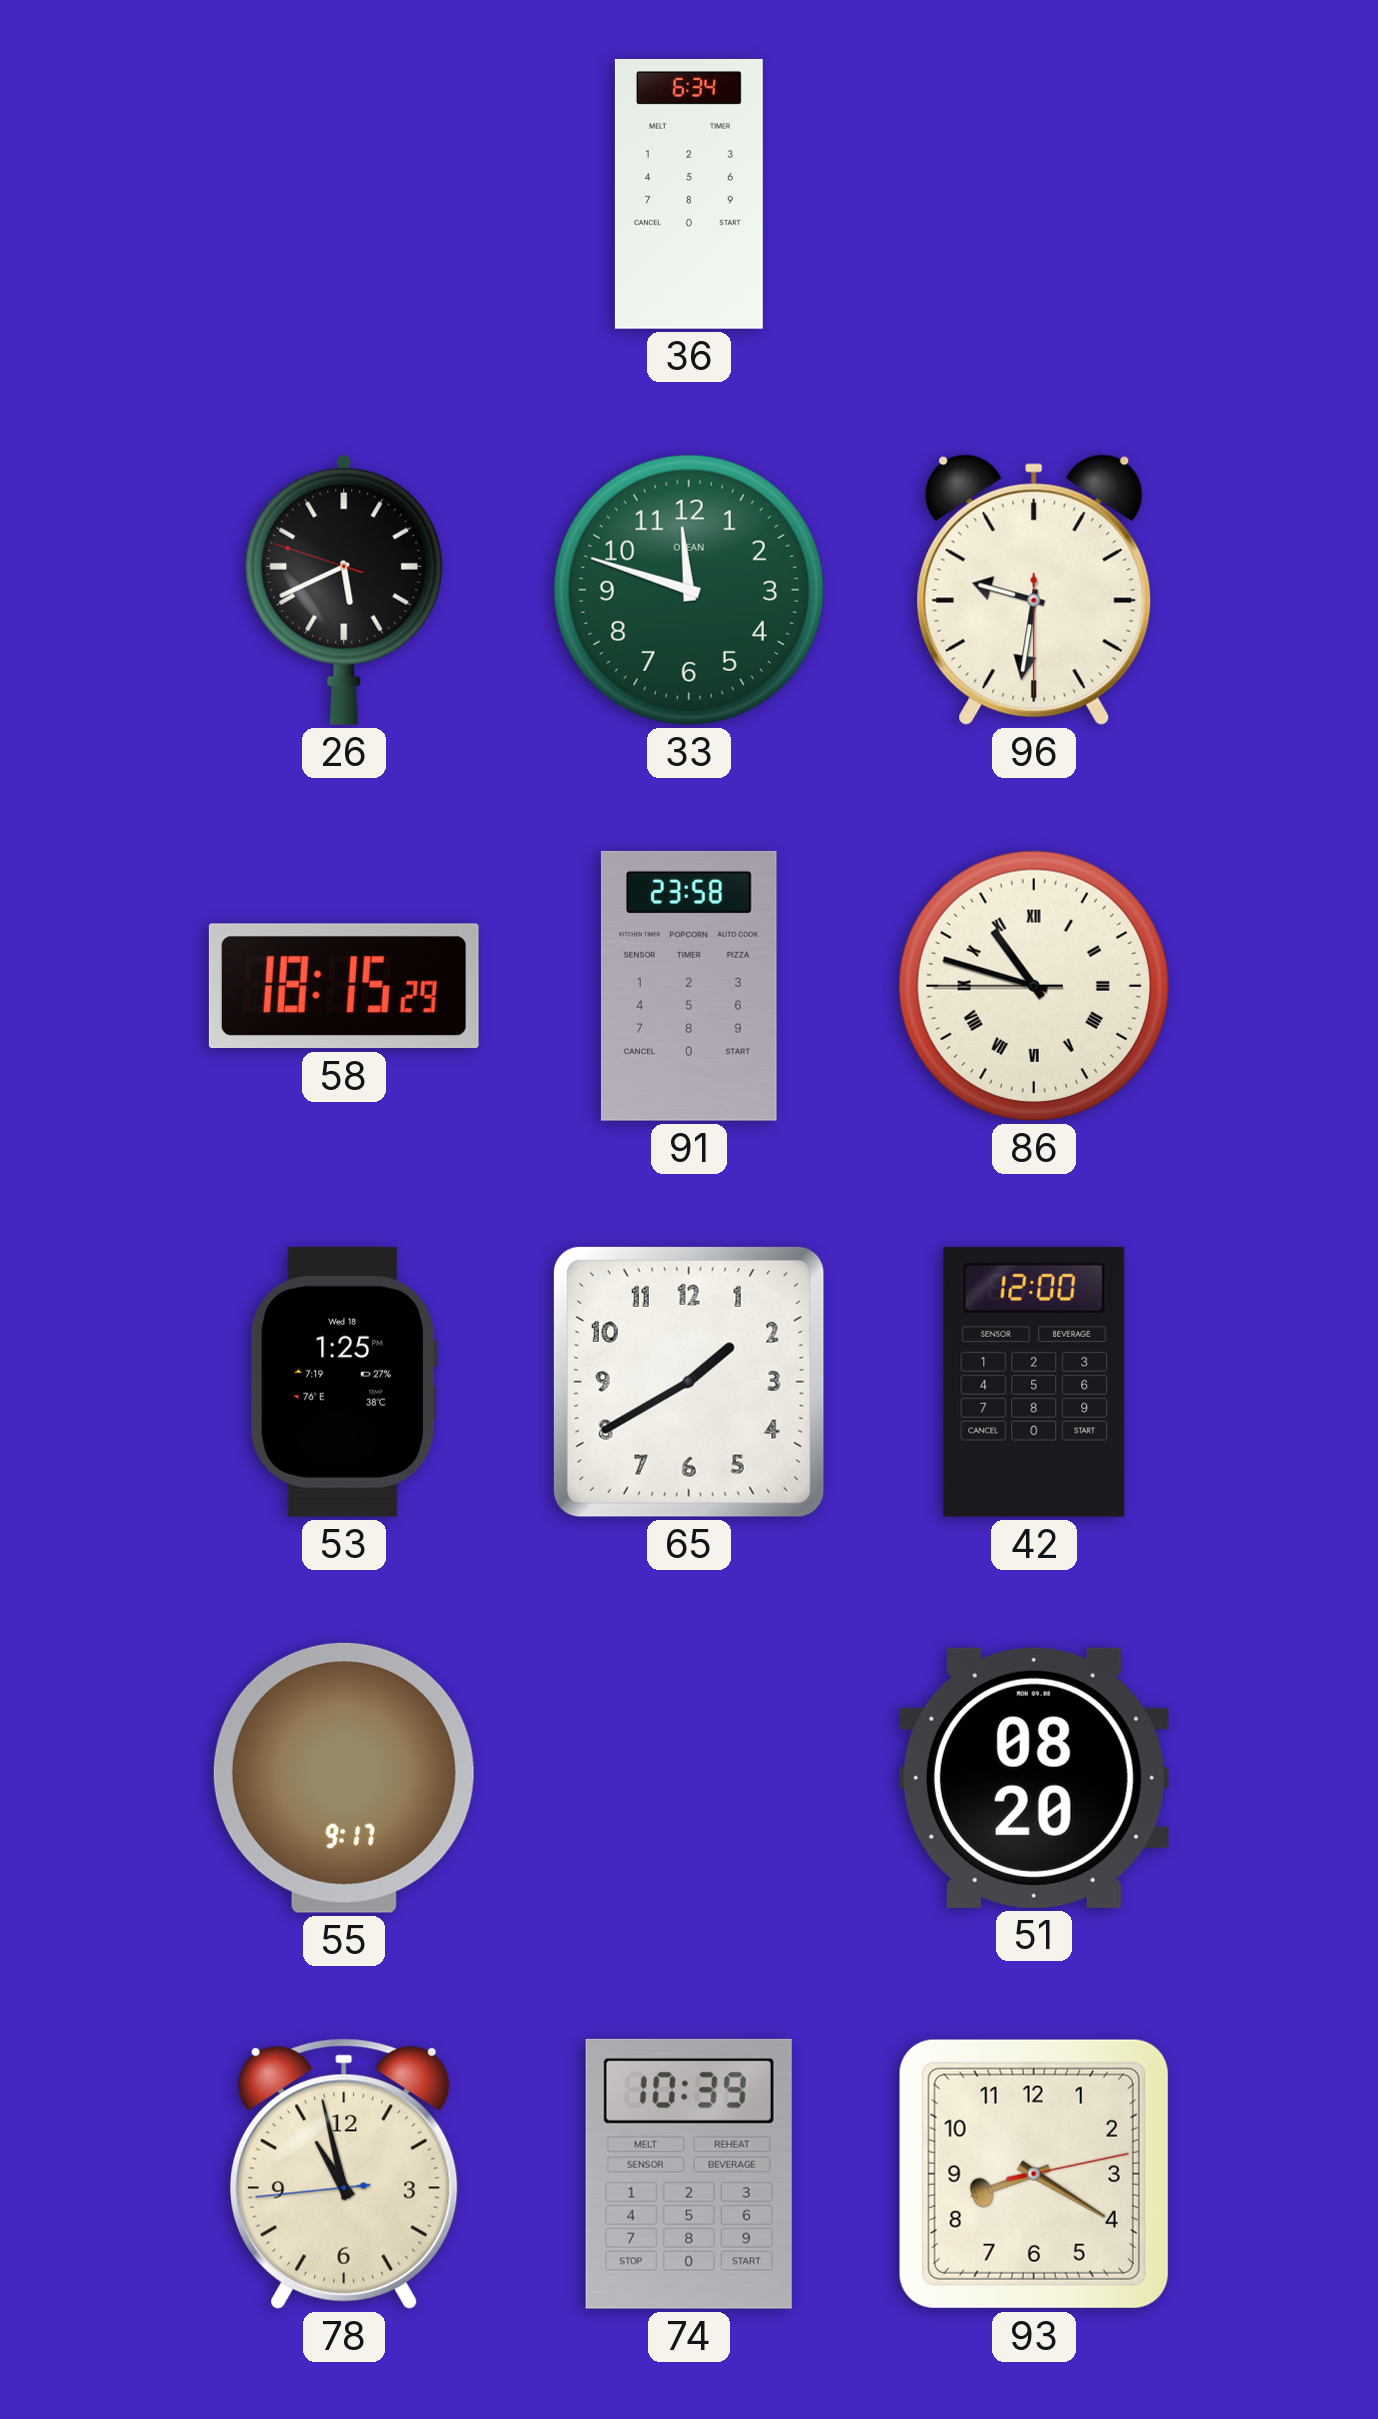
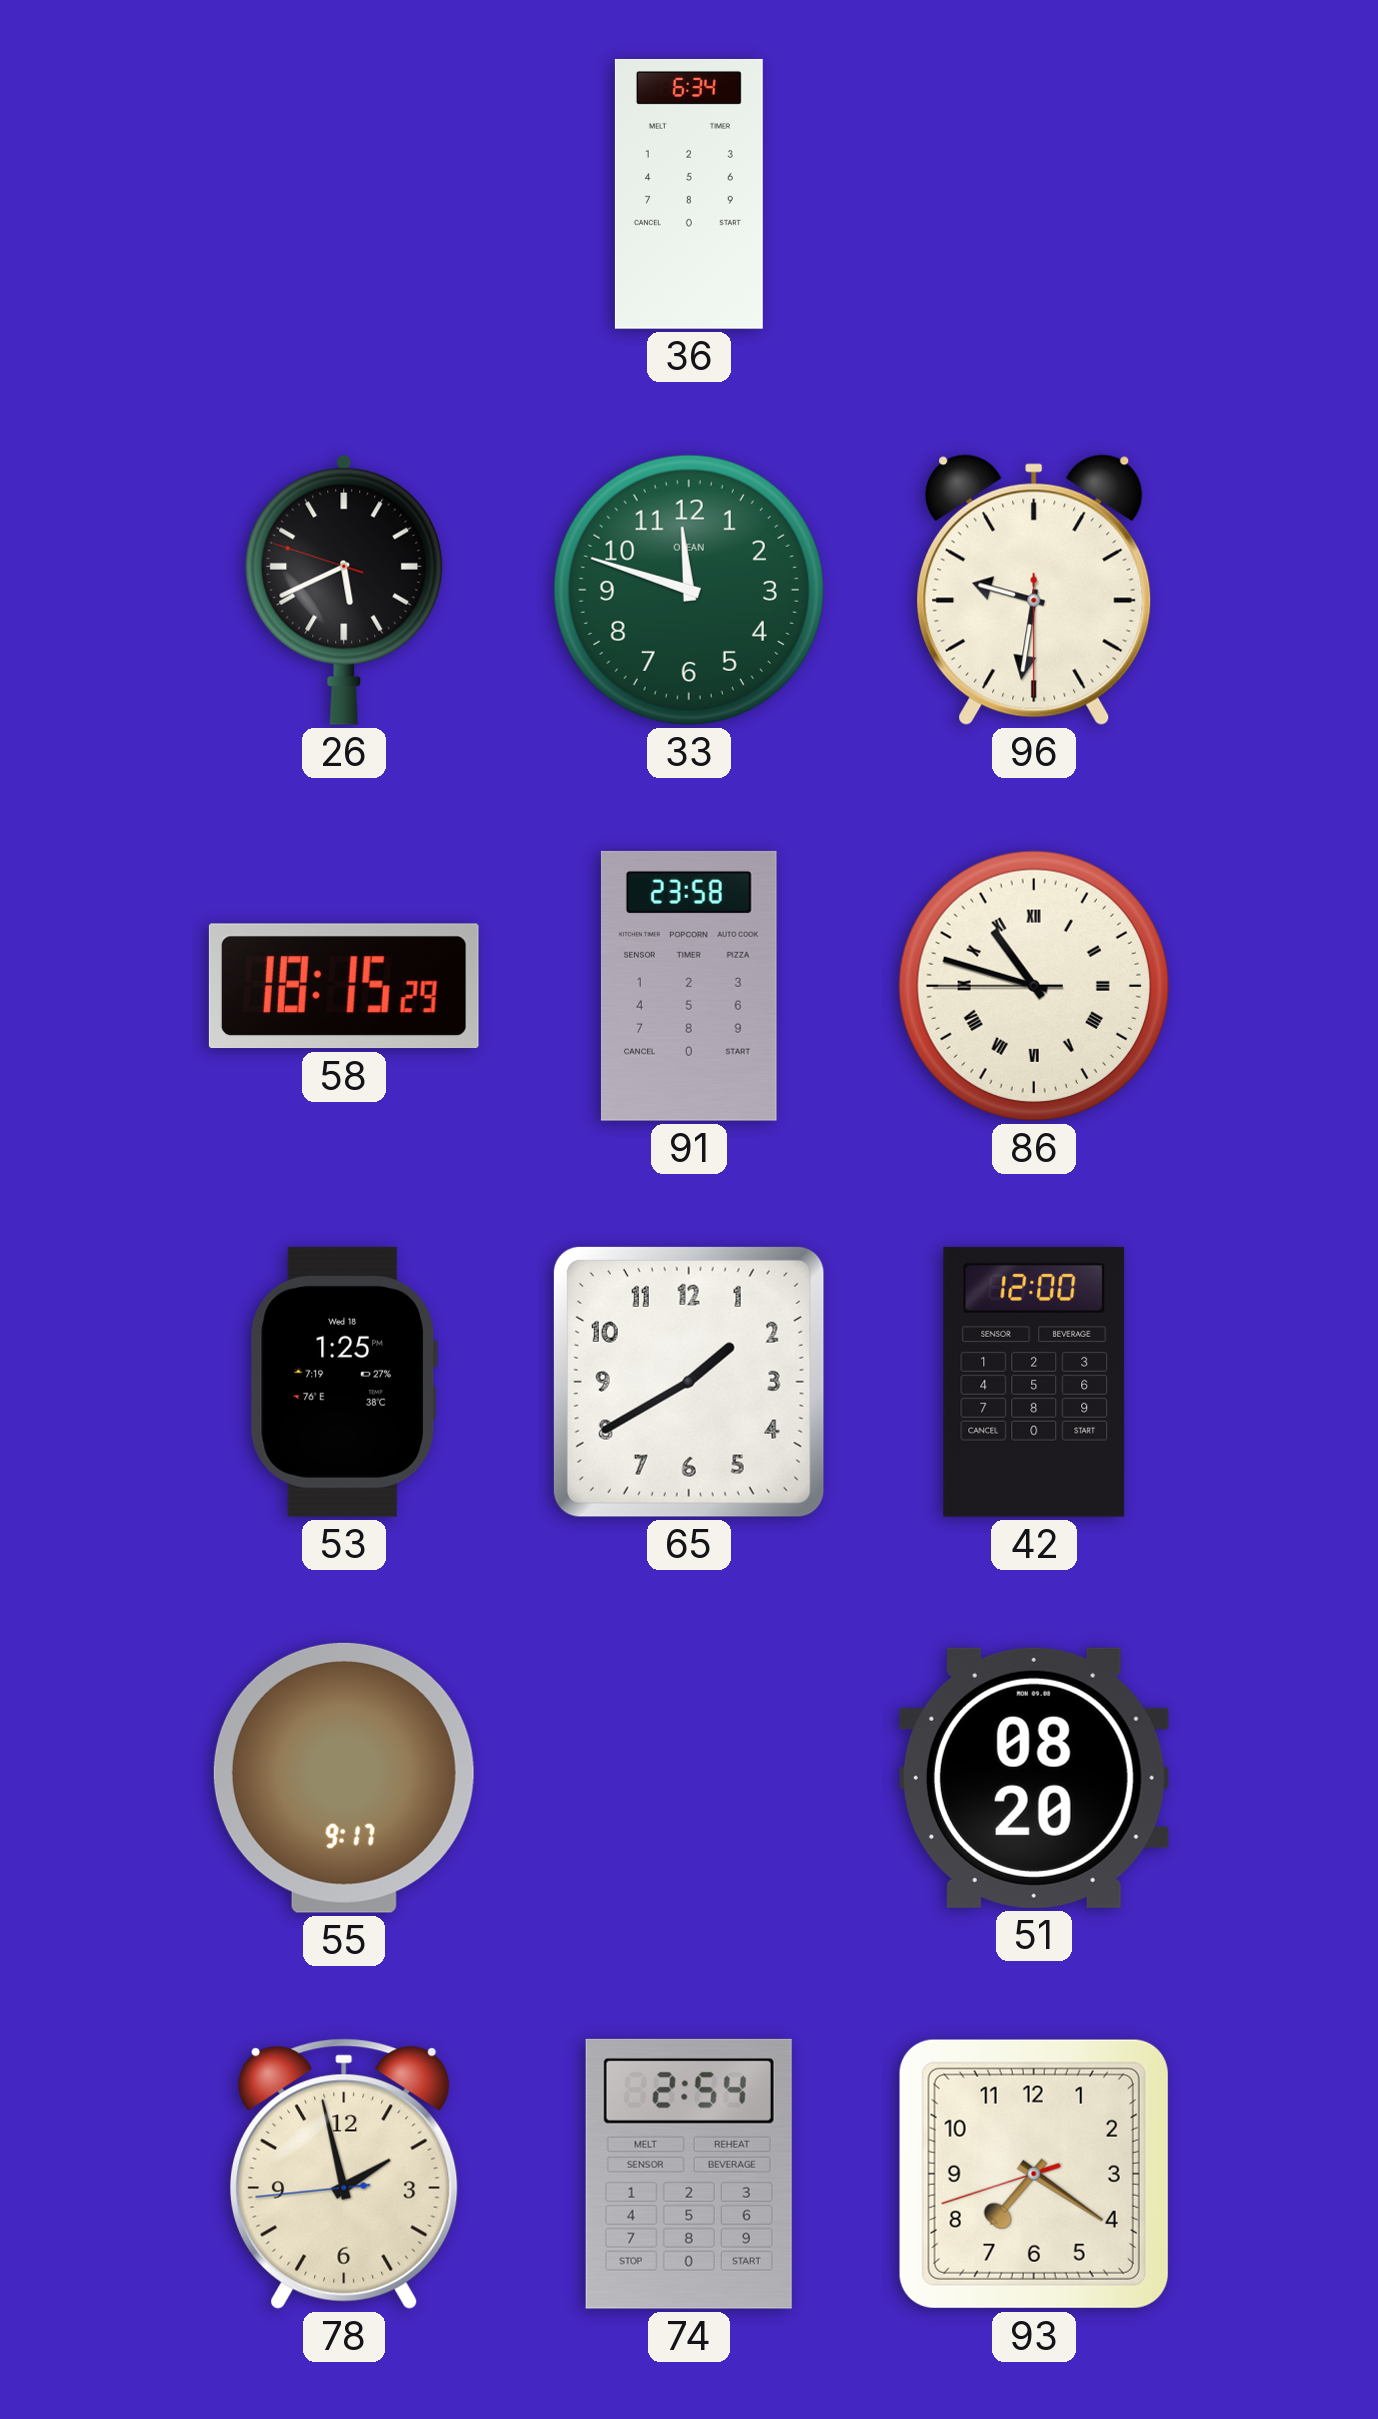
78: 10:57 -> 1:57 (345, 2174)
74: 10:39 -> 2:54 (689, 2174)
93: 8:20 -> 7:20 (1034, 2174)
